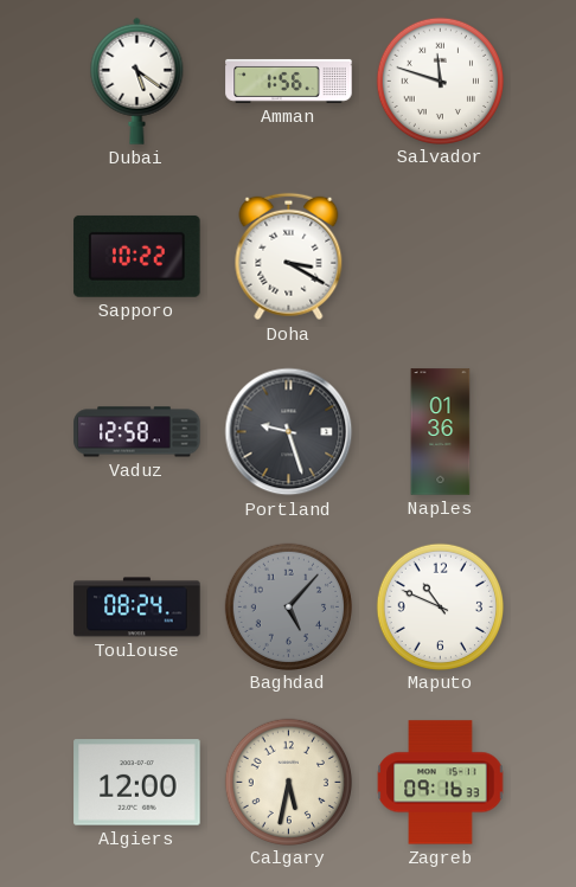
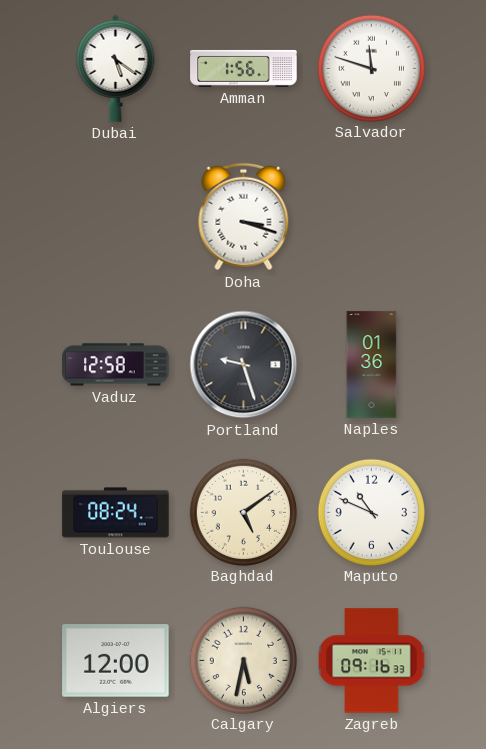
Sapporo: 10:22 -> none (137, 256)
Doha: 3:20 -> 3:18 (244, 217)
Baghdad: 5:07 -> 5:09 (243, 512)
Baghdad dial: grey -> cream (243, 512)
